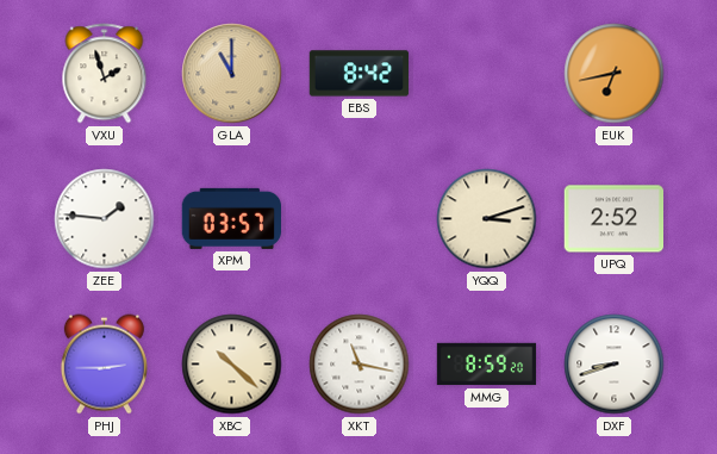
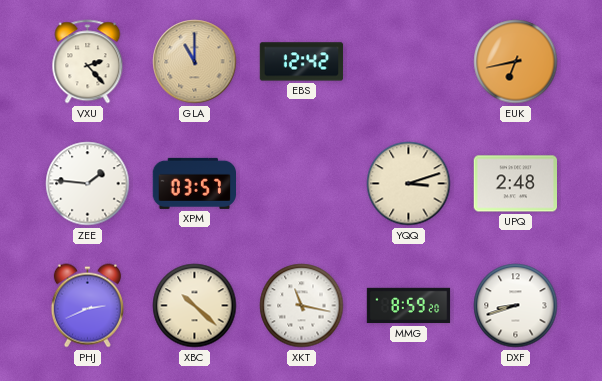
VXU: 1:57 -> 2:23 (88, 62)
EBS: 8:42 -> 12:42 (302, 62)
UPQ: 2:52 -> 2:48 (516, 184)
PHJ: 2:45 -> 2:41 (87, 306)
